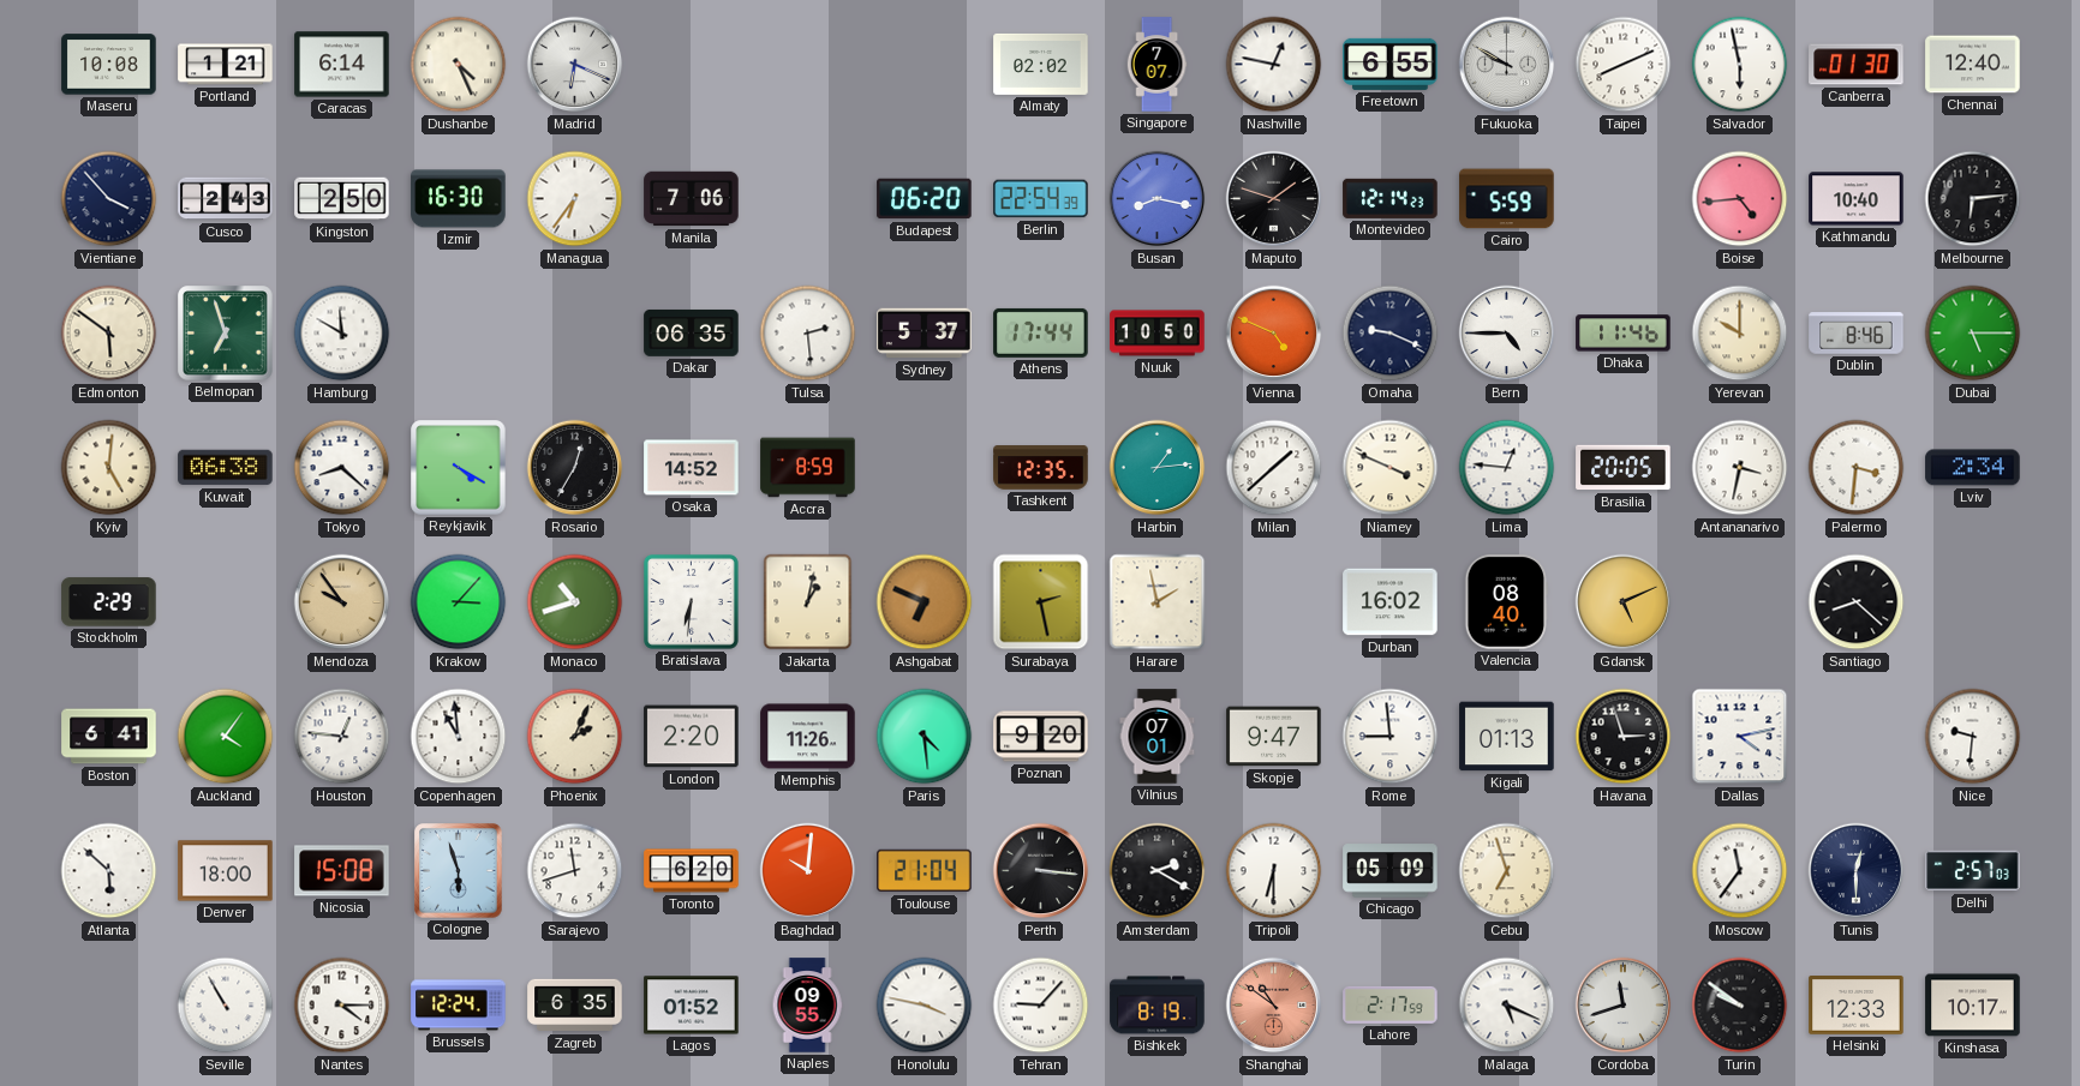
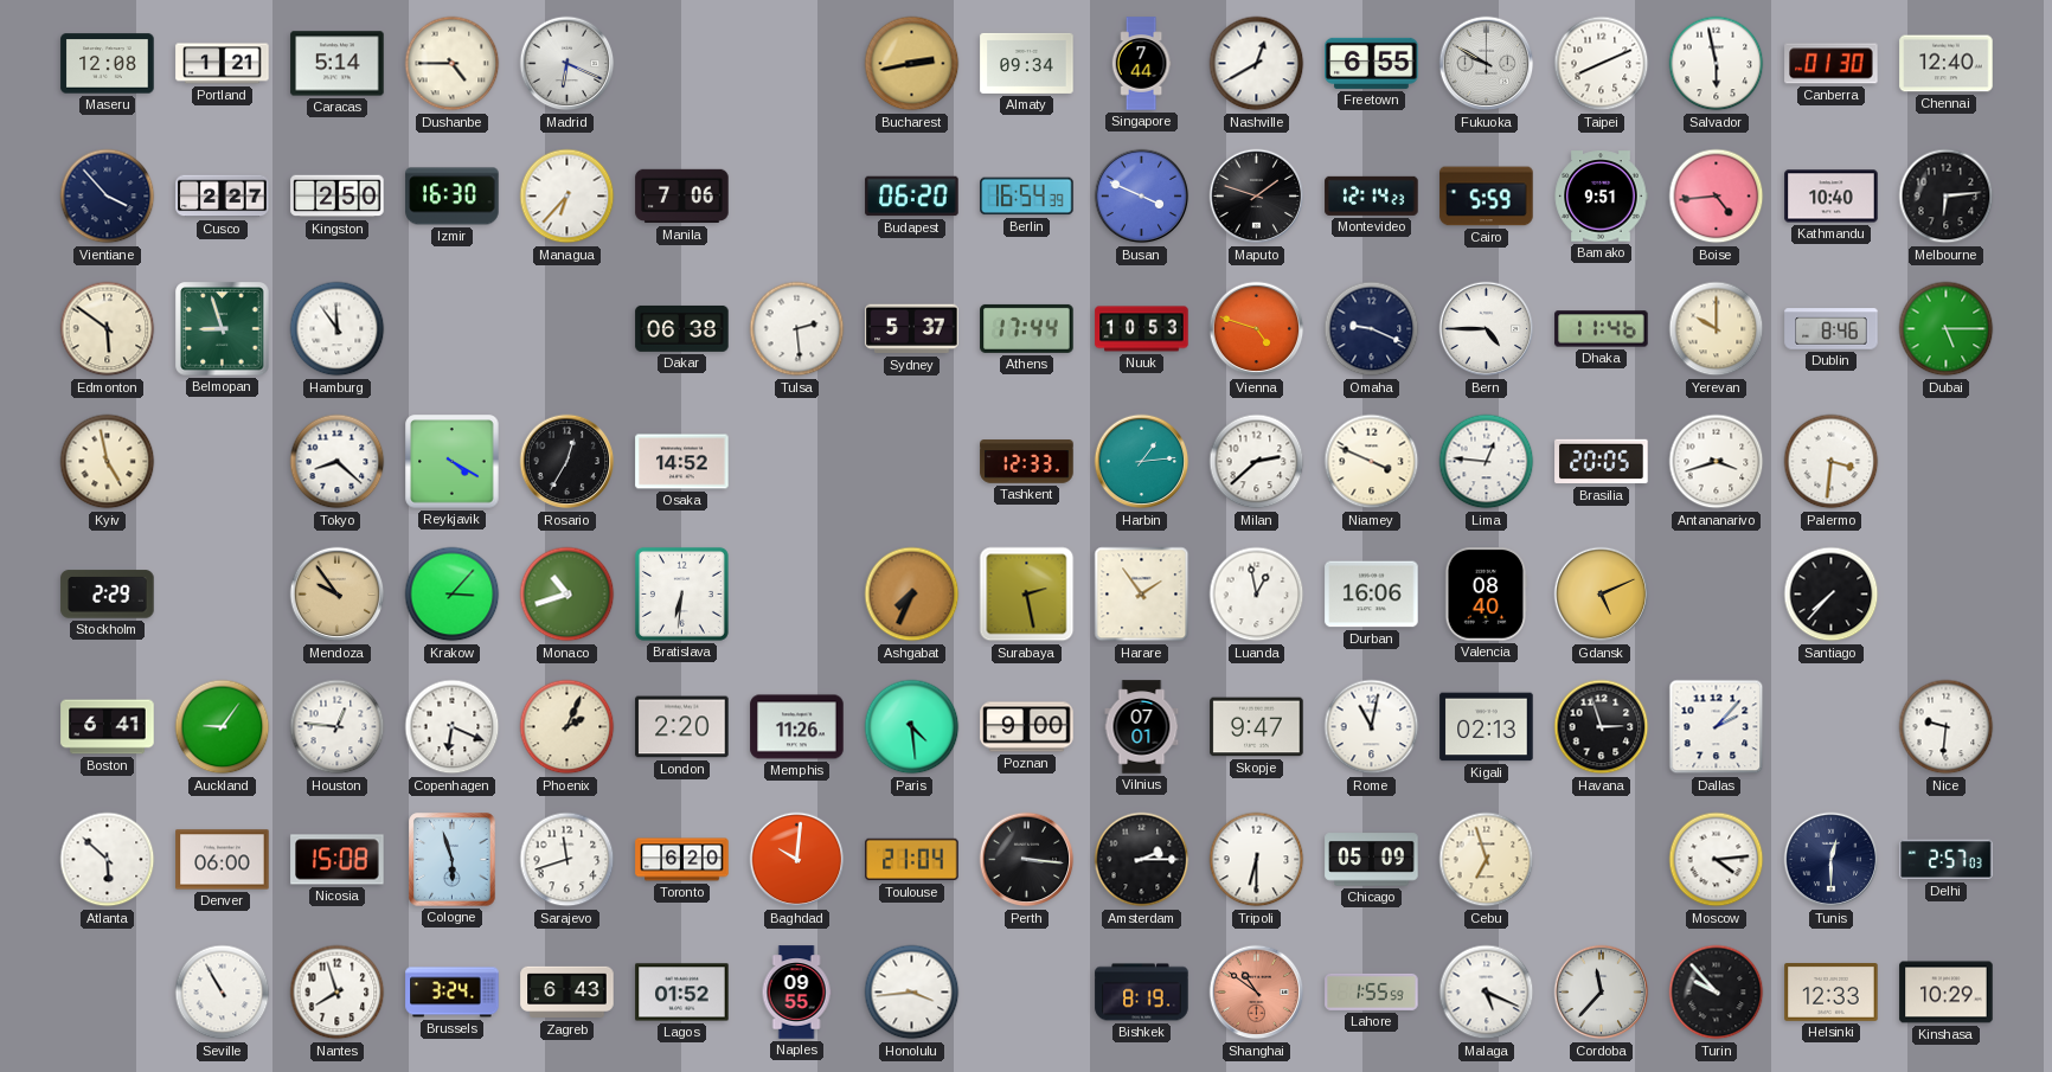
Maseru: 10:08 -> 12:08 (108, 64)
Caracas: 6:14 -> 5:14 (338, 64)
Dushanbe: 4:26 -> 4:45 (453, 64)
Bucharest: none -> 2:43 (912, 64)
Almaty: 02:02 -> 09:34 (1027, 63)
Singapore: 7:07 -> 7:44 (1141, 64)
Nashville: 12:47 -> 12:40 (1257, 64)
Cusco: 2:43 -> 2:27 (223, 197)
Managua: 6:36 -> 6:37 (567, 197)
Berlin: 22:54 -> 16:54 (1027, 197)
Busan: 8:17 -> 3:49 (1142, 197)
Bamako: none -> 9:51 (1601, 197)
Belmopan: 6:57 -> 8:57 (223, 329)
Hamburg: 11:50 -> 11:54 (338, 329)
Dakar: 06:35 -> 06:38 (682, 329)
Nuuk: 10:50 -> 10:53 (1142, 329)
Vienna: 4:49 -> 4:48 (1257, 329)
Kyiv: 5:01 -> 4:58 (108, 462)
Kuwait: 06:38 -> none (226, 468)
Accra: 8:59 -> none (808, 468)
Tashkent: 12:35 -> 12:33 (1027, 462)
Milan: 1:38 -> 2:38 (1257, 462)
Antananarivo: 3:32 -> 3:42 (1717, 462)
Lviv: 2:34 -> none (1973, 468)
Jakarta: 1:02 -> none (808, 602)
Ashgabat: 6:49 -> 7:34 (912, 595)
Harare: 1:58 -> 1:54 (1142, 595)
Luanda: none -> 12:58 (1257, 595)
Durban: 16:02 -> 16:06 (1372, 595)
Santiago: 8:22 -> 7:37 (1832, 595)
Auckland: 4:06 -> 9:06 (223, 727)
Copenhagen: 10:59 -> 6:19 (453, 727)
Poznan: 9:20 -> 9:00 (1027, 727)
Rome: 8:59 -> 11:02 (1372, 727)
Kigali: 01:13 -> 02:13 (1487, 727)
Dallas: 4:13 -> 2:07 (1717, 727)
Denver: 18:00 -> 06:00 (223, 860)
Amsterdam: 2:20 -> 2:15 (1142, 860)
Moscow: 11:36 -> 4:14 (1717, 860)
Nantes: 4:15 -> 7:57 (338, 993)
Brussels: 12:24 -> 3:24 (453, 993)
Zagreb: 6:35 -> 6:43 (567, 993)
Honolulu: 3:47 -> 3:44 (912, 993)
Tehran: 9:07 -> none (1041, 1006)
Lahore: 2:17 -> 1:55 (1372, 991)
Cordoba: 11:42 -> 11:37 (1602, 993)
Turin: 9:51 -> 9:53 (1717, 993)
Kinshasa: 10:17 -> 10:29 (1947, 993)
